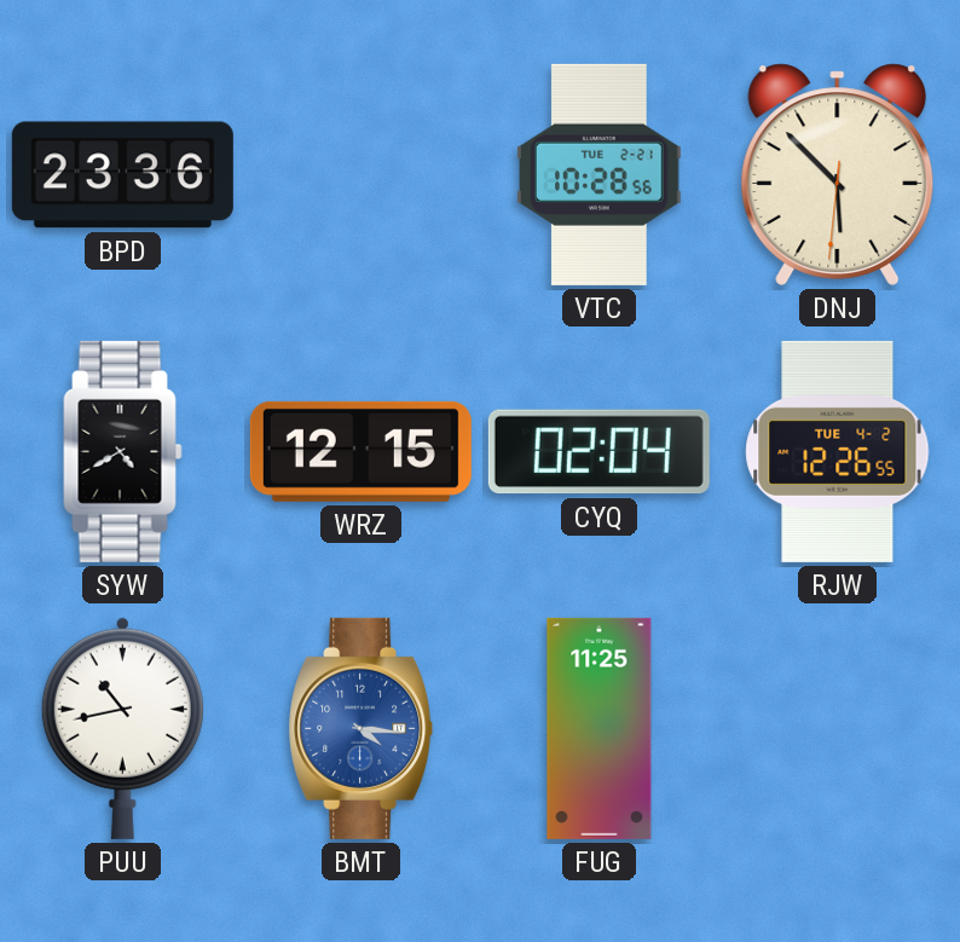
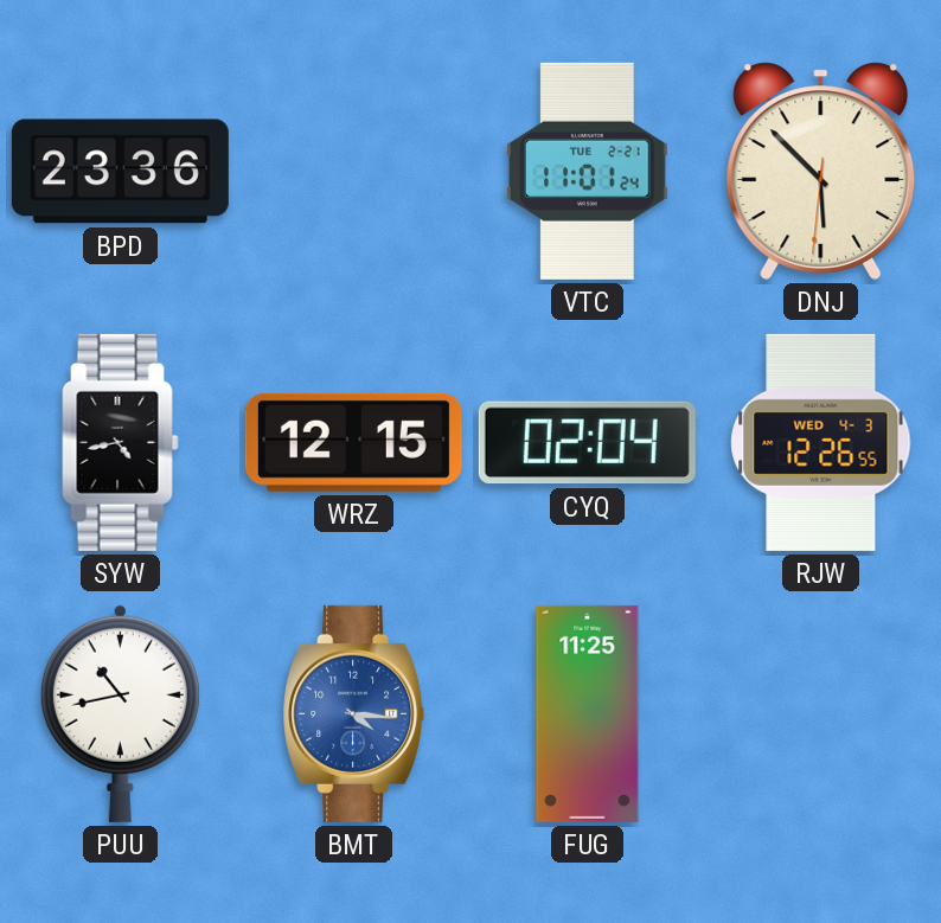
VTC: 10:28 -> 11:01 (588, 171)
SYW: 4:40 -> 4:43 (121, 442)
RJW date: TUE 4-2 -> WED 4-3 (821, 442)
